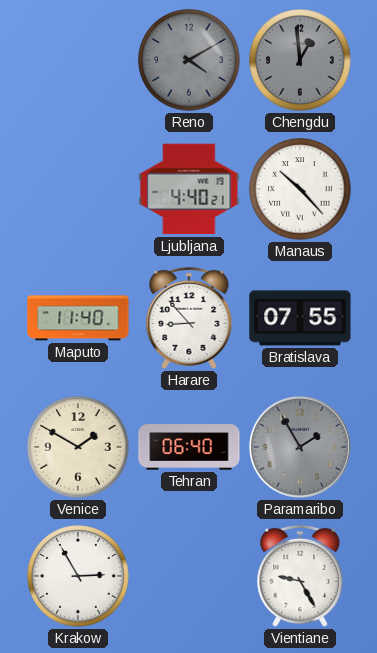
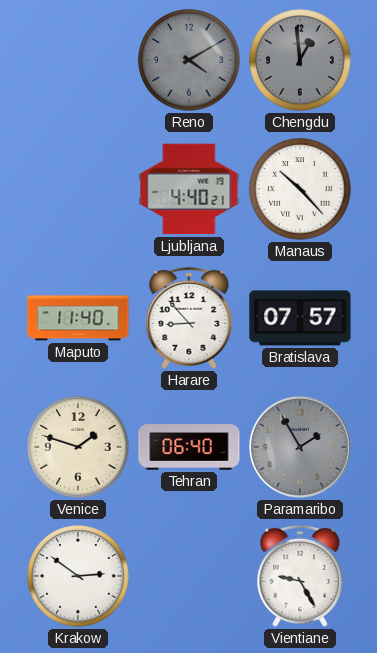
Bratislava: 07:55 -> 07:57 (300, 318)
Venice: 1:50 -> 1:48 (78, 447)
Krakow: 2:55 -> 2:51 (78, 576)
